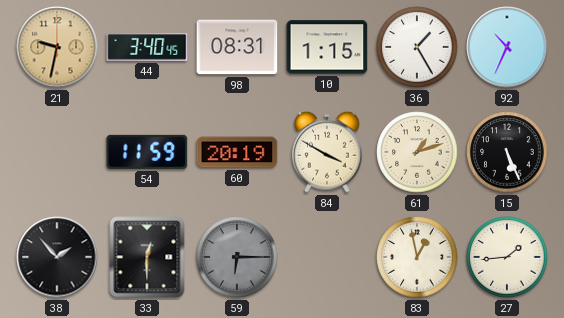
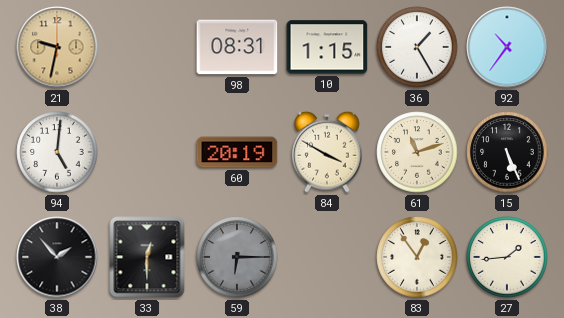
44: 3:40 -> none (147, 47)
92: 10:34 -> 10:36 (507, 47)
94: none -> 5:01 (57, 152)
54: 11:59 -> none (147, 152)
61: 1:12 -> 11:12 (417, 152)
83: 12:58 -> 12:54 (417, 257)
